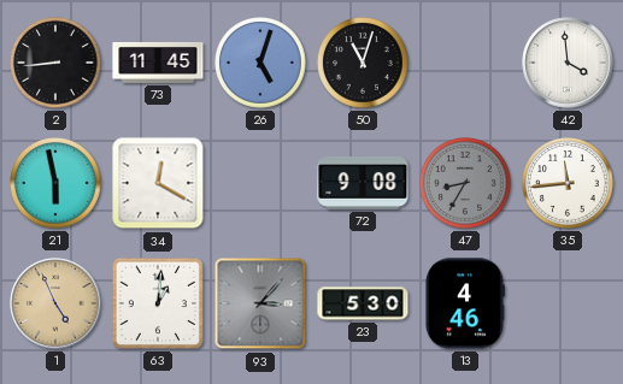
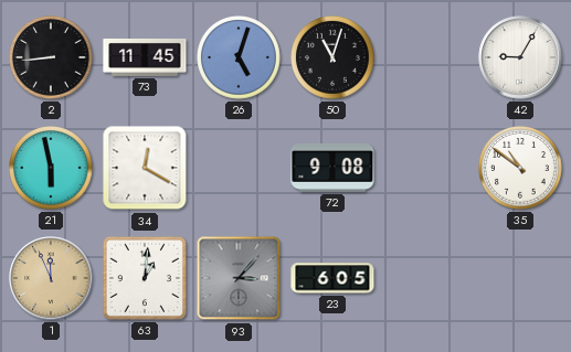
42: 3:59 -> 9:05 (520, 57)
47: 8:35 -> none (466, 184)
35: 11:44 -> 10:51 (521, 169)
1: 4:56 -> 11:56 (51, 278)
23: 5:30 -> 6:05 (332, 278)
13: 4:46 -> none (464, 303)
